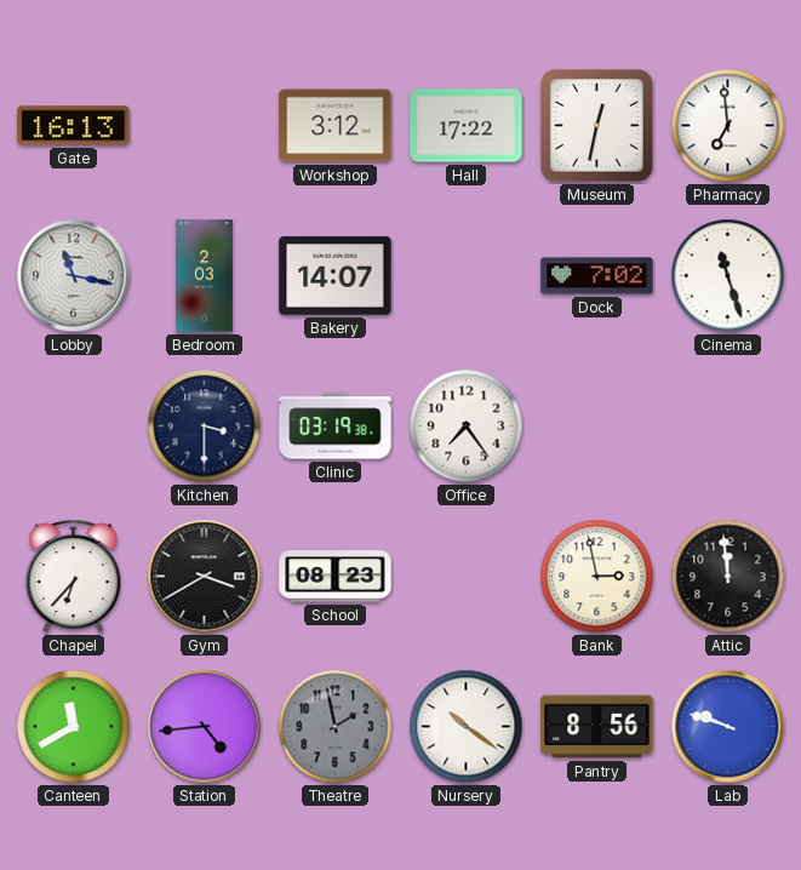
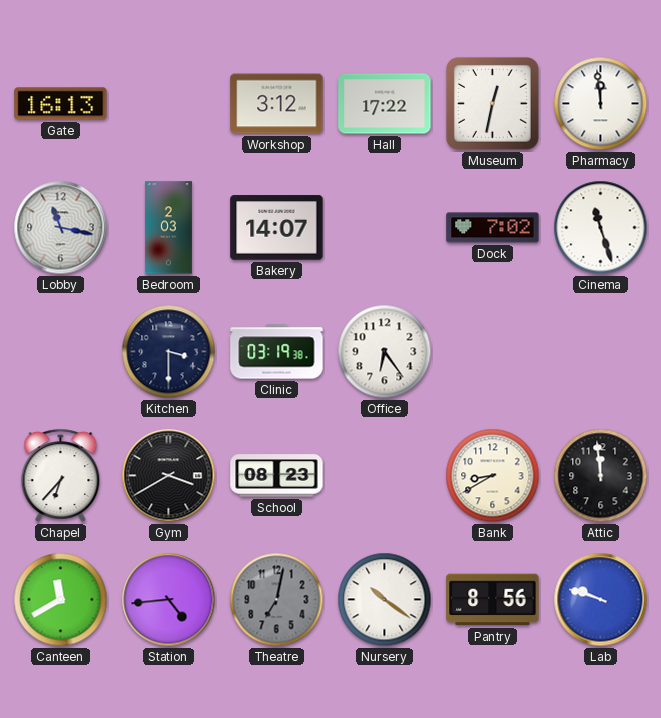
Pharmacy: 6:59 -> 11:59 (601, 104)
Office: 7:24 -> 6:24 (385, 352)
Bank: 2:58 -> 8:40 (493, 476)
Theatre: 1:58 -> 7:02 (277, 600)
